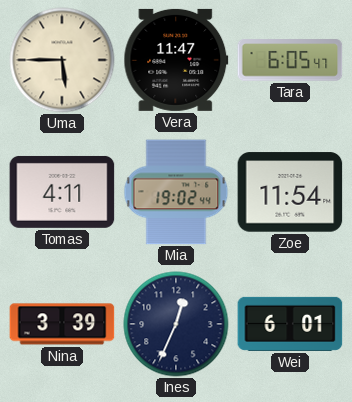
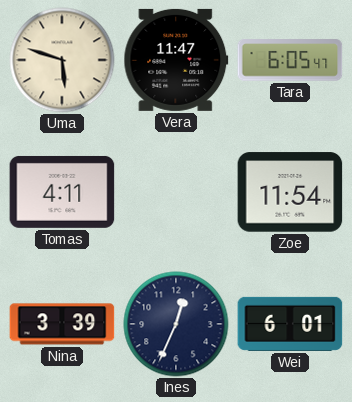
Uma: 5:45 -> 5:48 (62, 60)
Mia: 19:02 -> none (176, 192)
